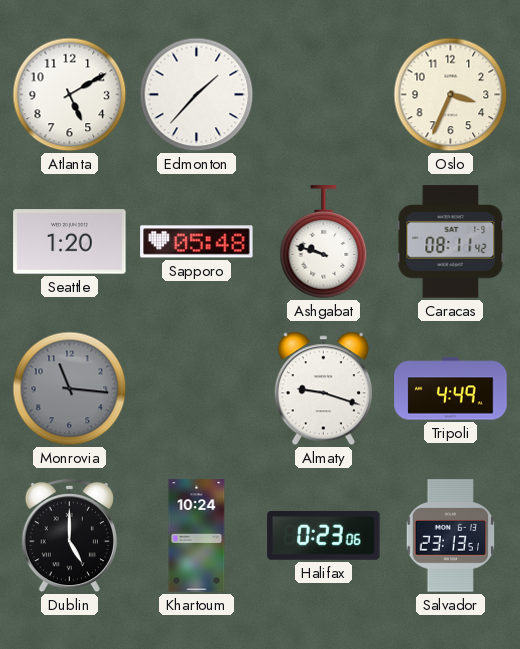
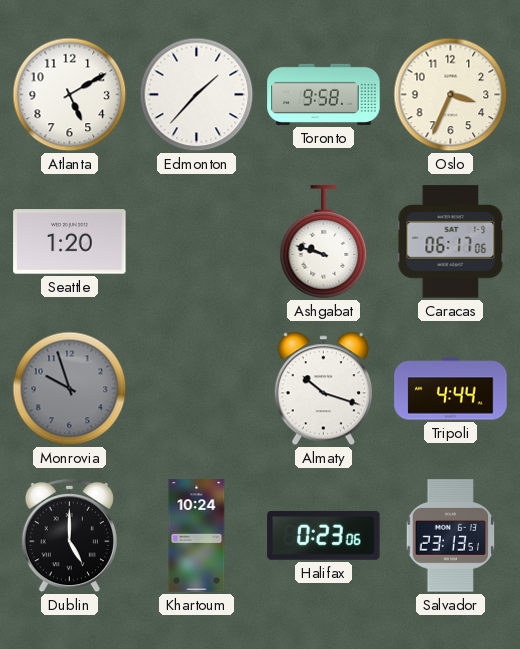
Toronto: none -> 9:58 (324, 94)
Sapporo: 05:48 -> none (197, 242)
Caracas: 08:11 -> 06:17 (451, 242)
Monrovia: 11:16 -> 9:57 (70, 389)
Almaty: 9:18 -> 10:18 (323, 389)
Tripoli: 4:49 -> 4:44 (451, 389)
